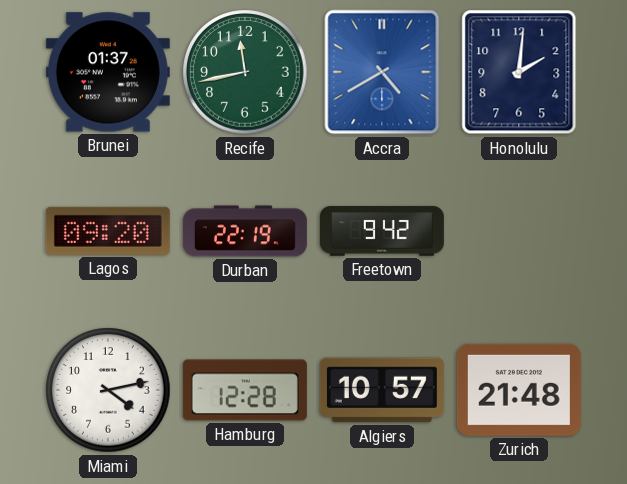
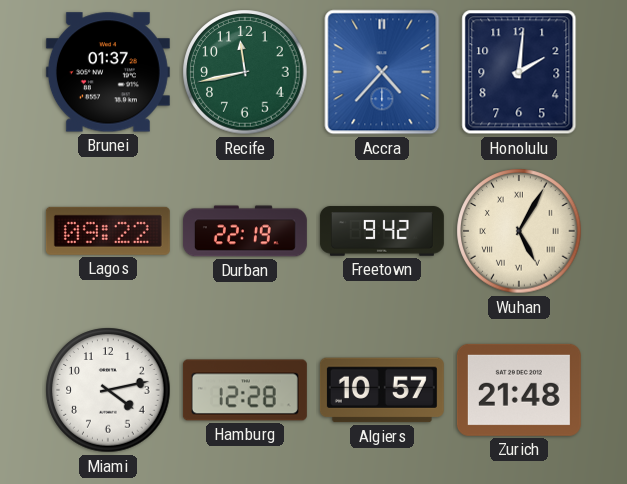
Accra: 4:40 -> 4:37 (382, 72)
Lagos: 09:20 -> 09:22 (108, 231)
Wuhan: none -> 5:05 (519, 231)
